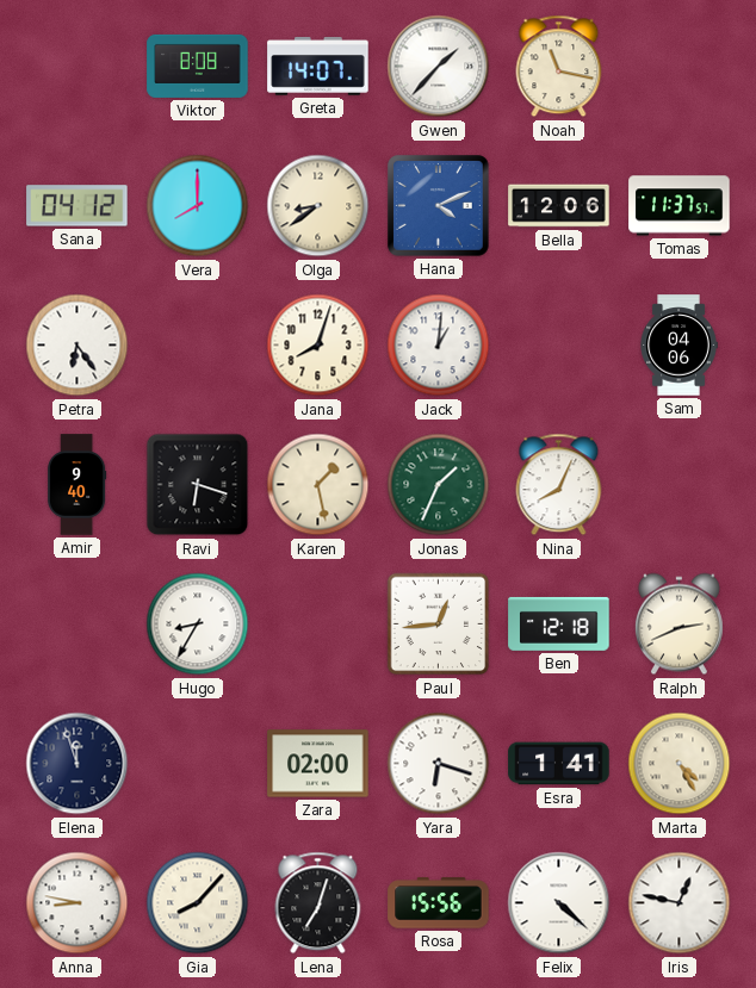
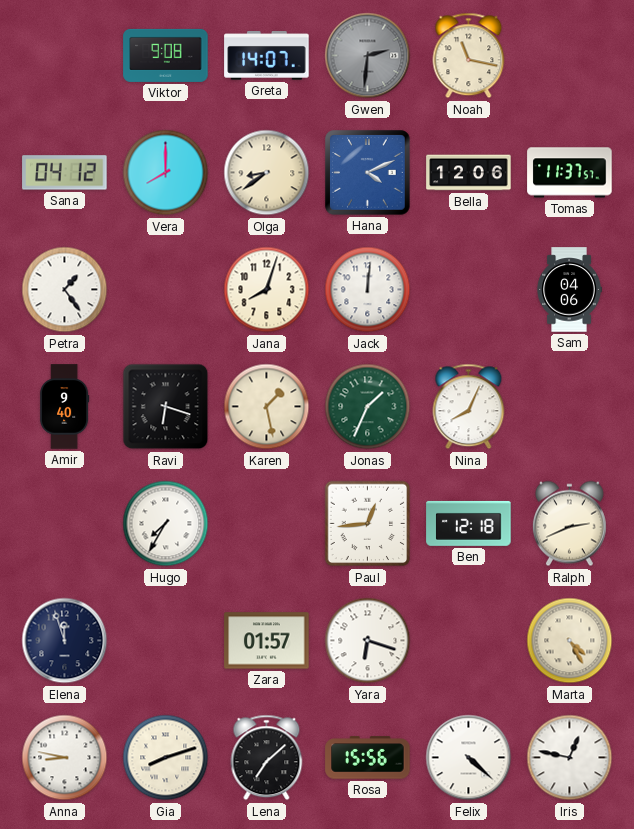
Viktor: 8:08 -> 9:08 (166, 55)
Gwen: 1:37 -> 2:31 (368, 56)
Gwen dial: white -> grey (368, 56)
Petra: 6:24 -> 1:24 (65, 290)
Jack: 1:01 -> 12:01 (368, 290)
Hugo: 8:35 -> 7:35 (166, 524)
Zara: 02:00 -> 01:57 (267, 641)
Esra: 1:41 -> none (559, 764)
Gia: 8:07 -> 8:12 (166, 758)
Lena: 7:03 -> 7:08 (267, 758)
